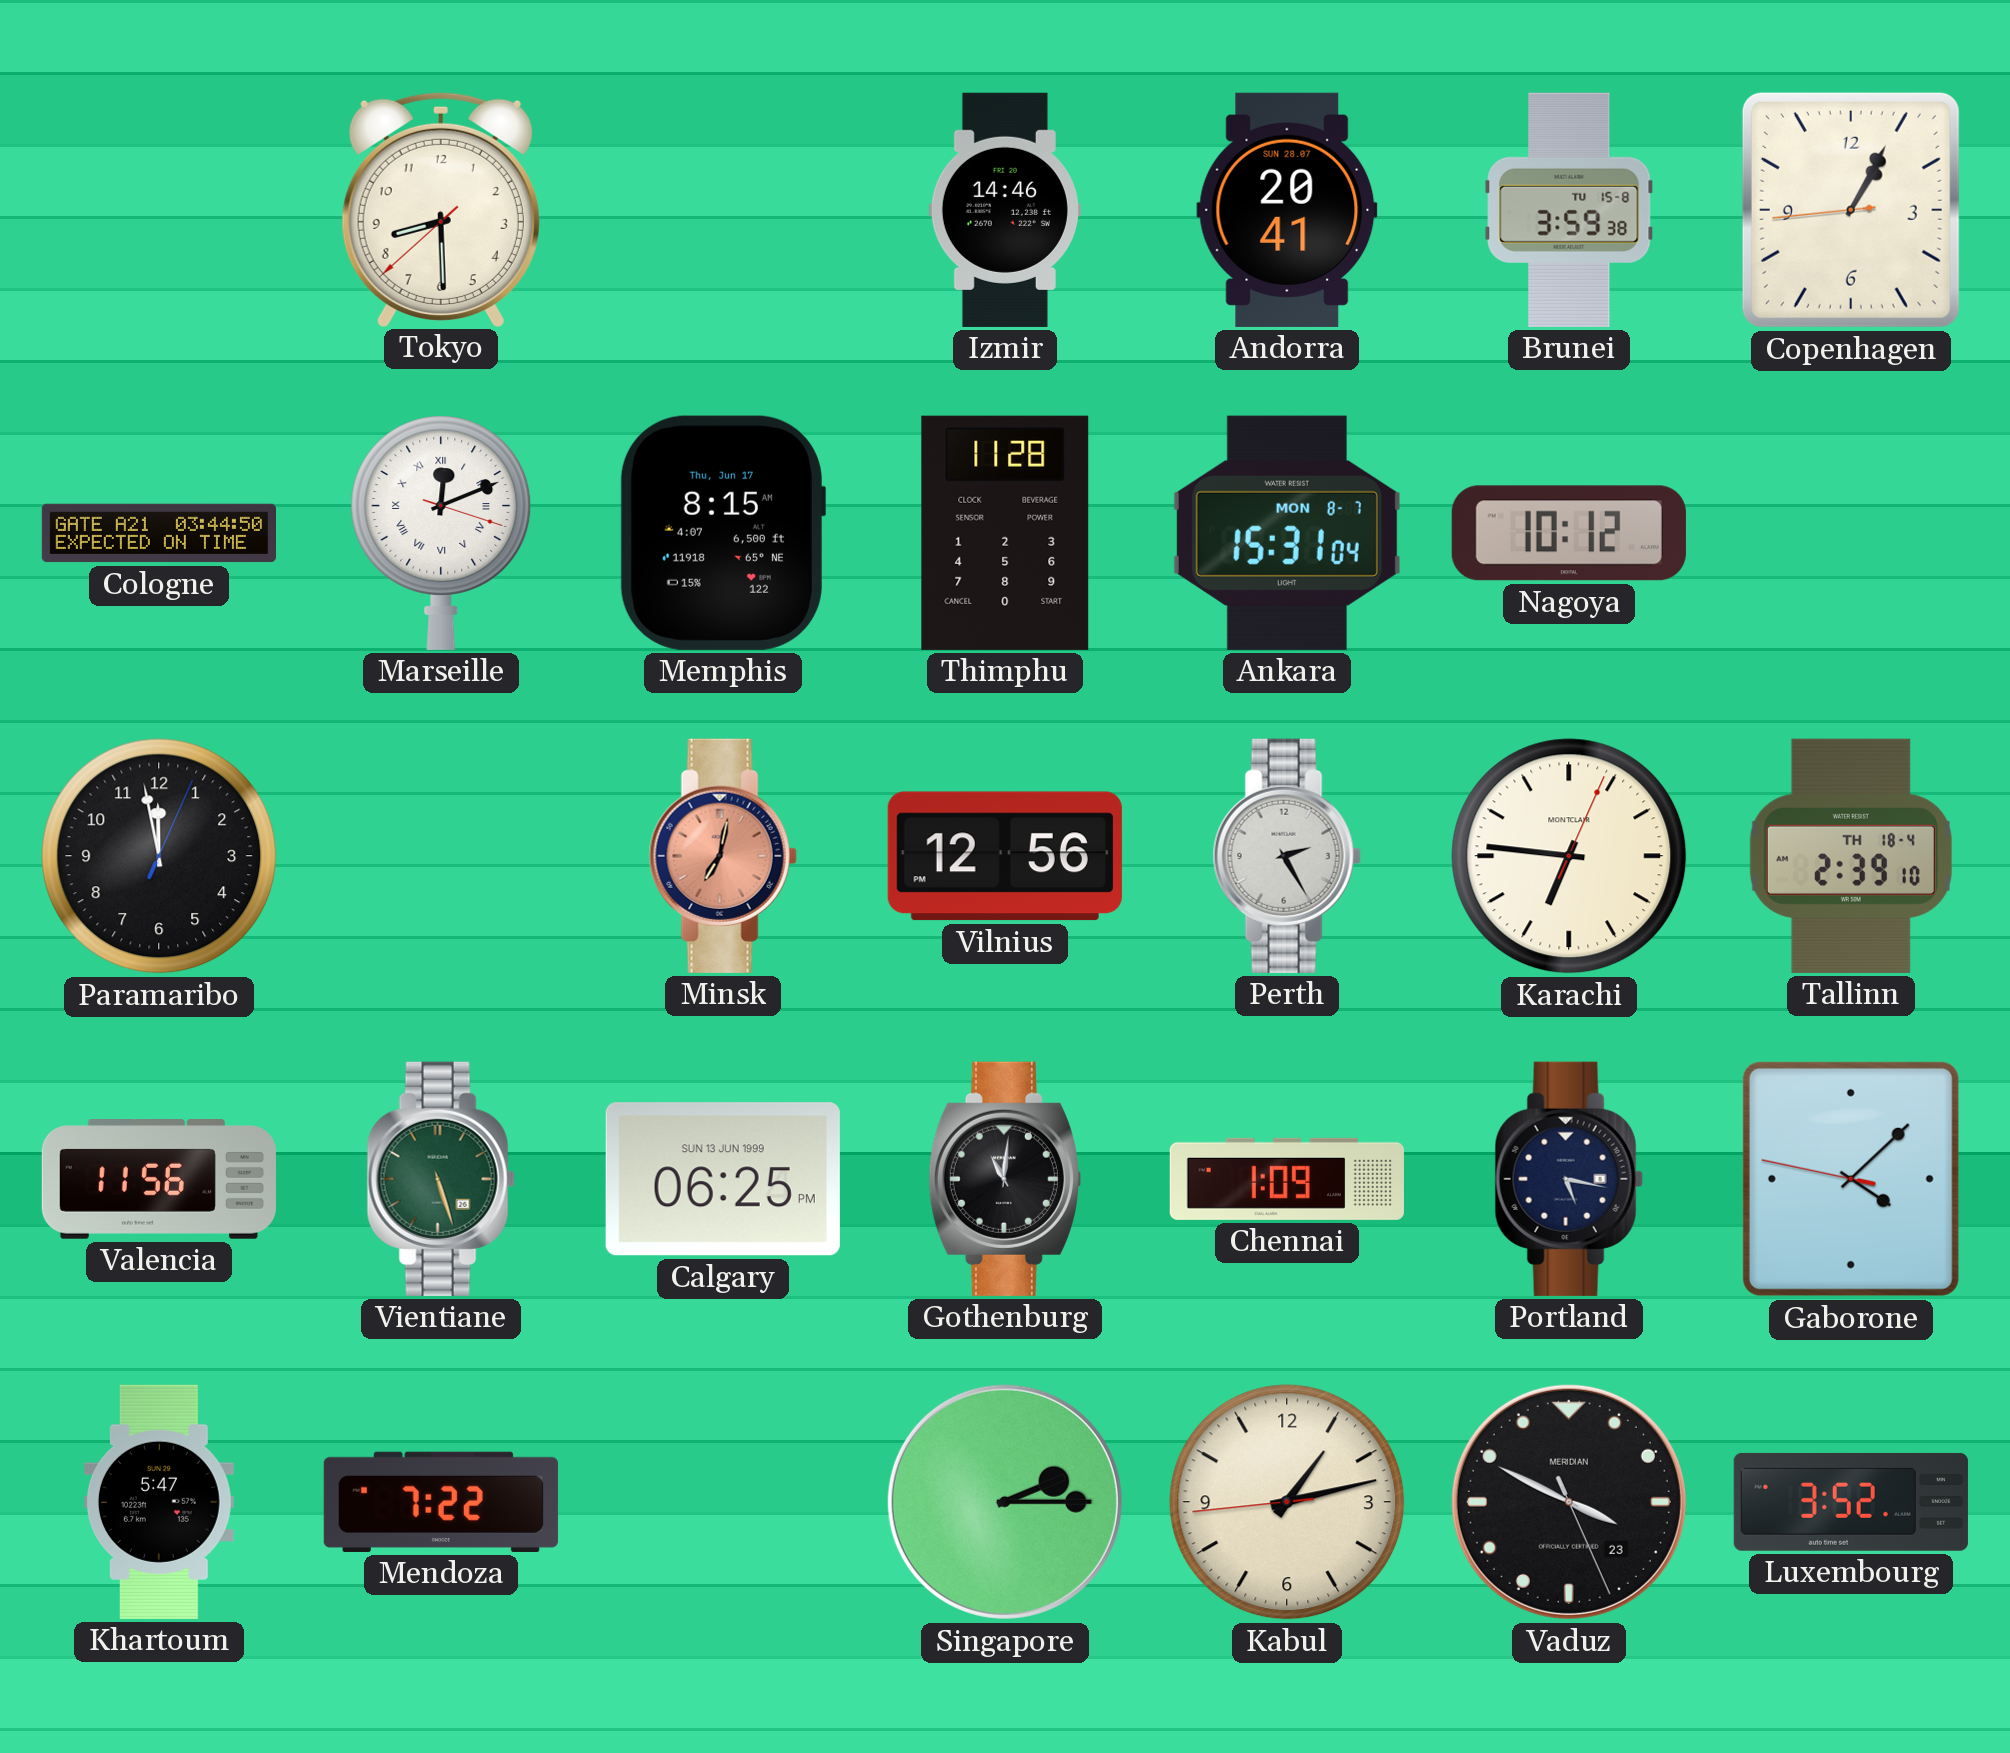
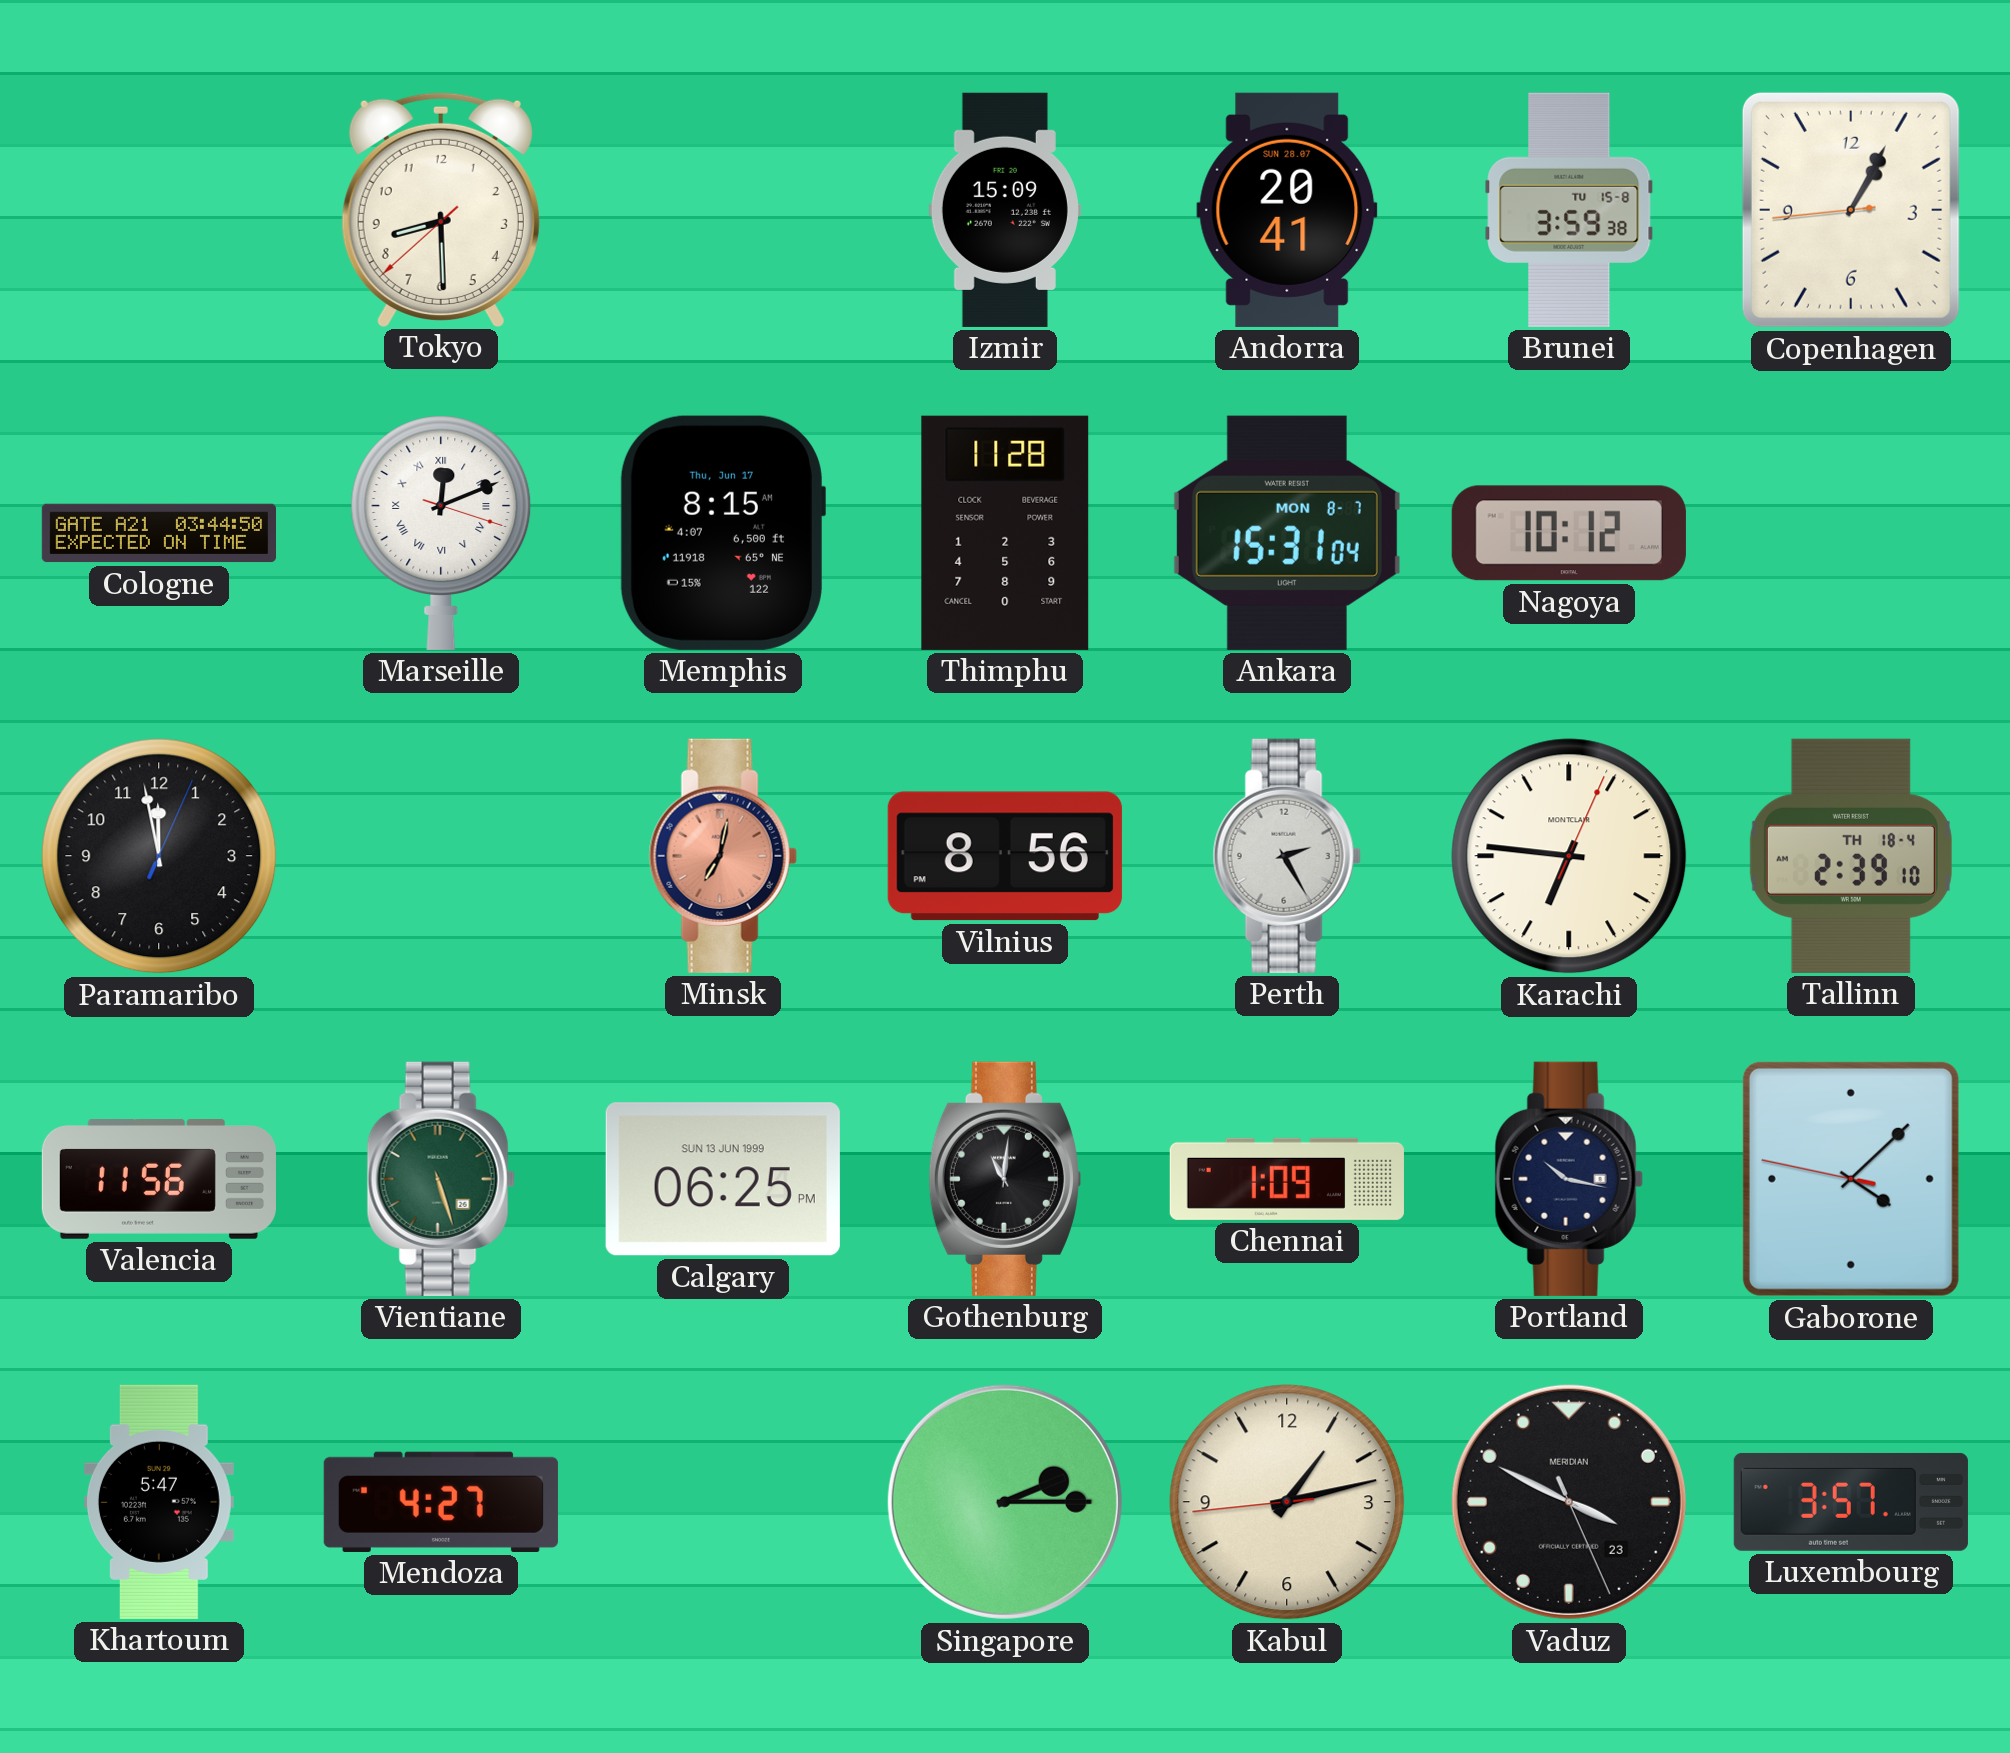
Izmir: 14:46 -> 15:09 (1005, 210)
Vilnius: 12:56 -> 8:56 (1005, 856)
Portland: 5:17 -> 10:17 (1569, 1179)
Mendoza: 7:22 -> 4:27 (441, 1502)
Luxembourg: 3:52 -> 3:57 (1851, 1502)
